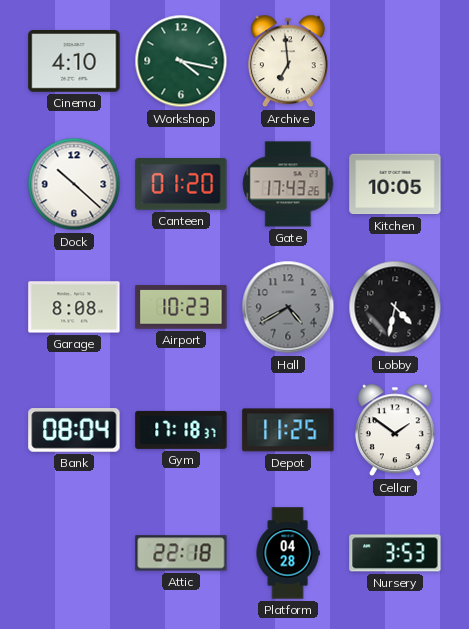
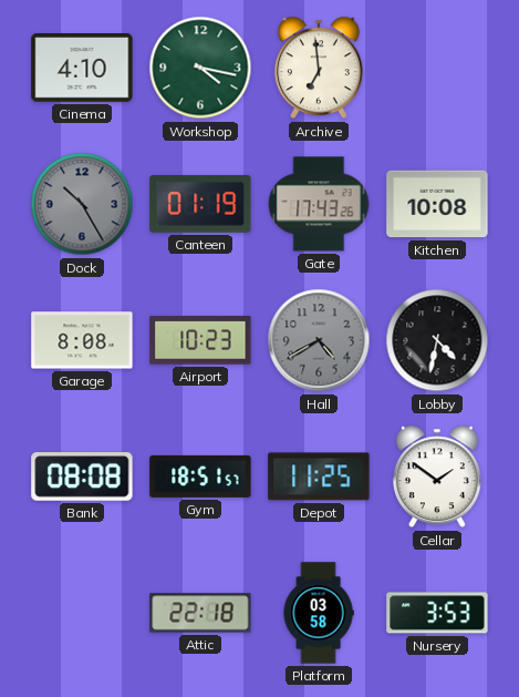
Dock: 10:22 -> 10:25 (82, 204)
Dock dial: white -> grey (82, 204)
Canteen: 01:20 -> 01:19 (200, 205)
Kitchen: 10:05 -> 10:08 (437, 204)
Bank: 08:04 -> 08:08 (82, 476)
Gym: 17:18 -> 18:51 (200, 476)
Platform: 04:28 -> 03:58 (319, 613)
